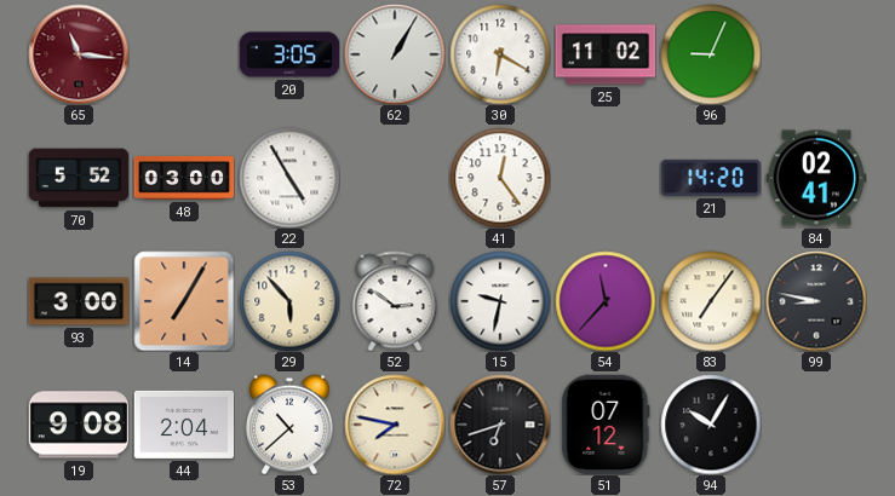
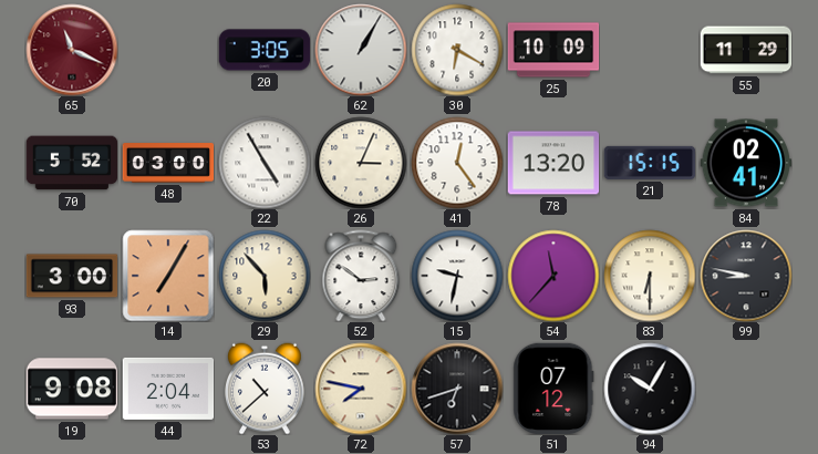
65: 11:16 -> 11:19 (72, 50)
25: 11:02 -> 10:09 (553, 50)
96: 9:04 -> none (711, 54)
55: none -> 11:29 (746, 50)
26: none -> 3:04 (361, 163)
78: none -> 13:20 (553, 163)
21: 14:20 -> 15:15 (650, 163)
83: 7:06 -> 6:30 (650, 276)
